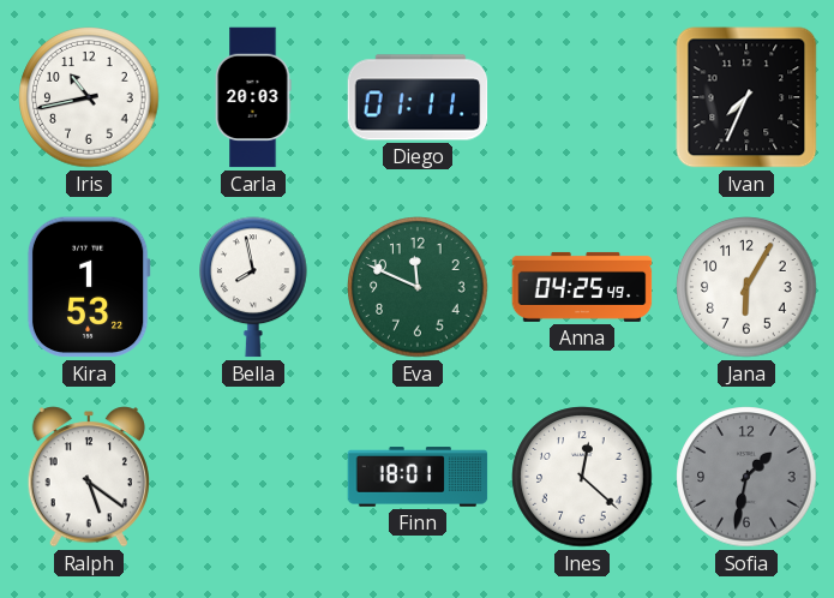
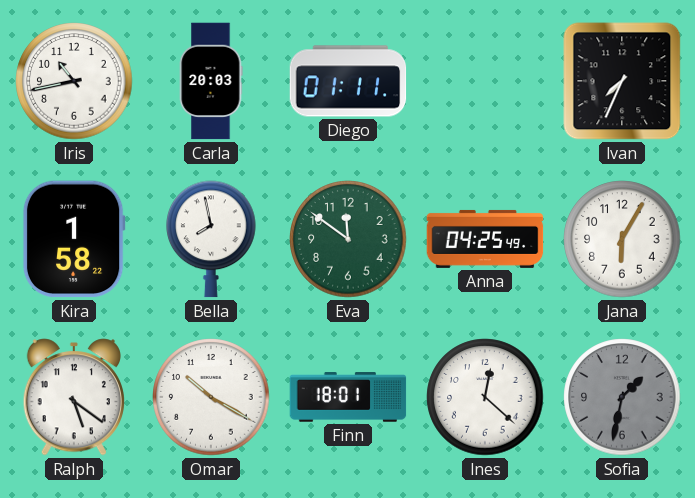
Kira: 1:53 -> 1:58 (74, 239)
Eva: 11:49 -> 11:51 (348, 239)
Omar: none -> 10:20 (211, 397)
